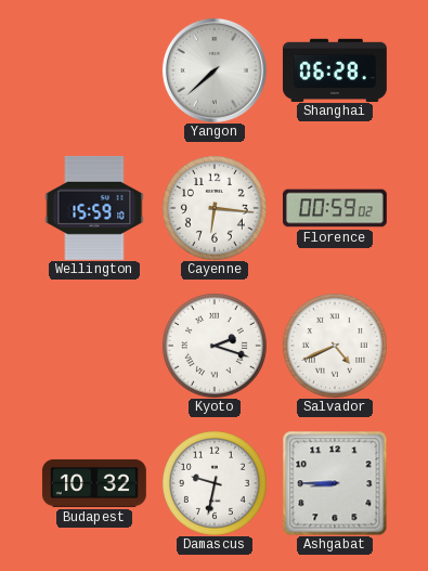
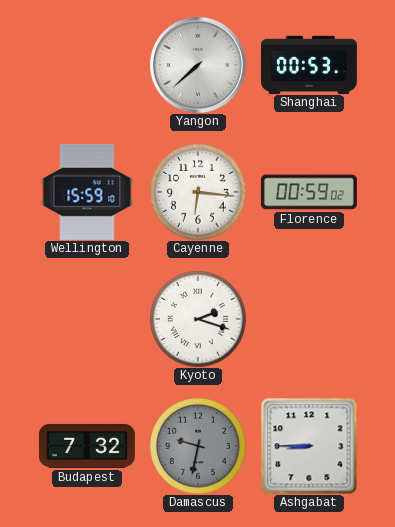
Shanghai: 06:28 -> 00:53 (309, 64)
Salvador: 4:41 -> none (335, 346)
Budapest: 10:32 -> 7:32 (87, 446)
Damascus dial: white -> grey (198, 446)
